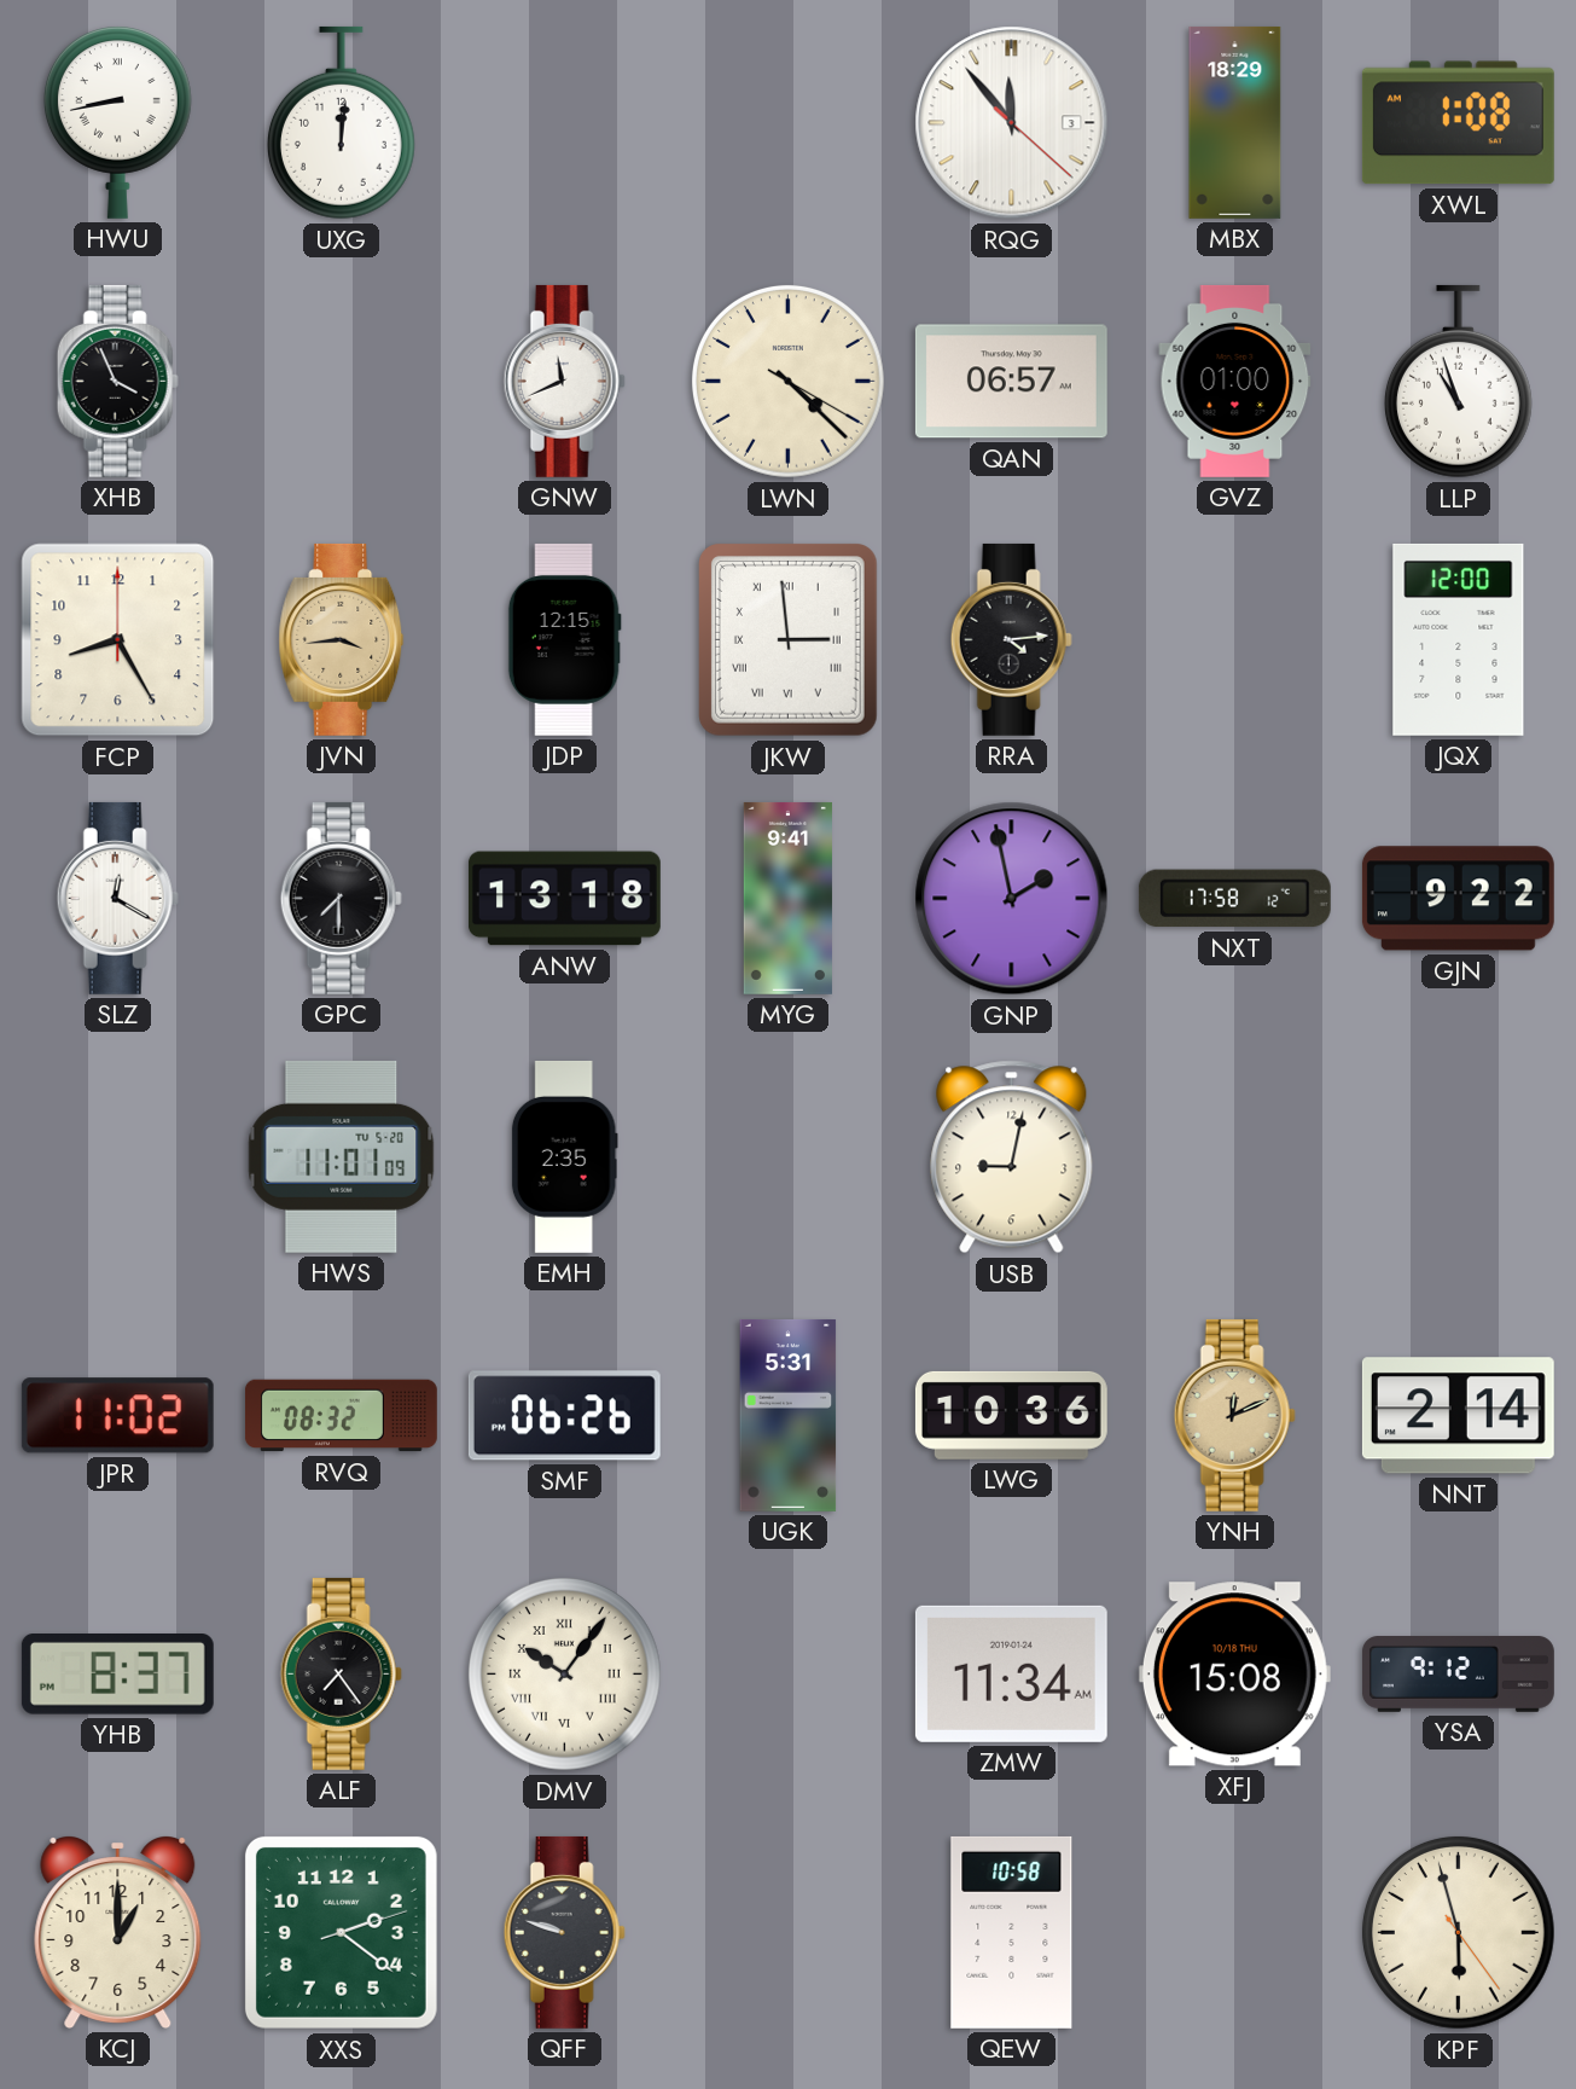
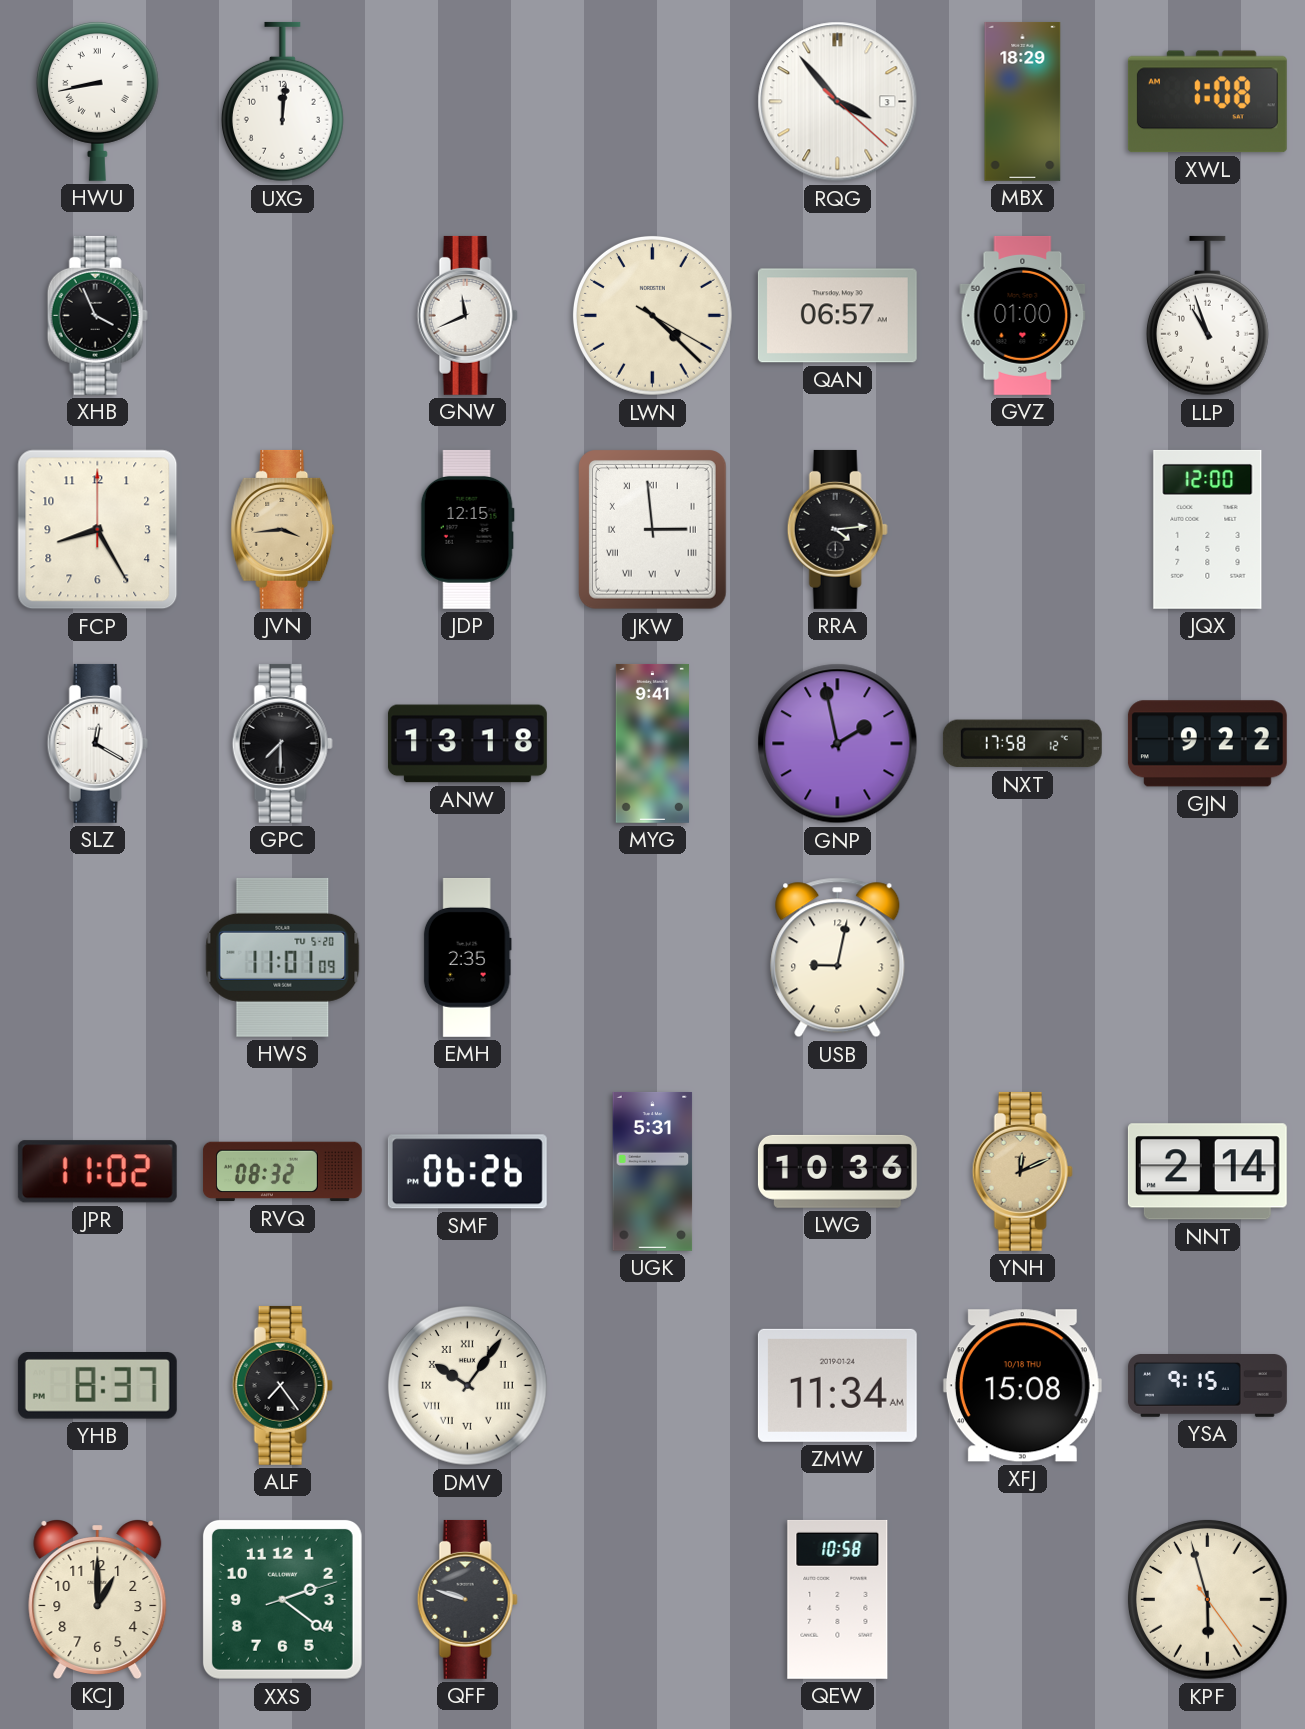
RQG: 11:53 -> 3:53 (838, 102)
YSA: 9:12 -> 9:15 (1208, 1386)
